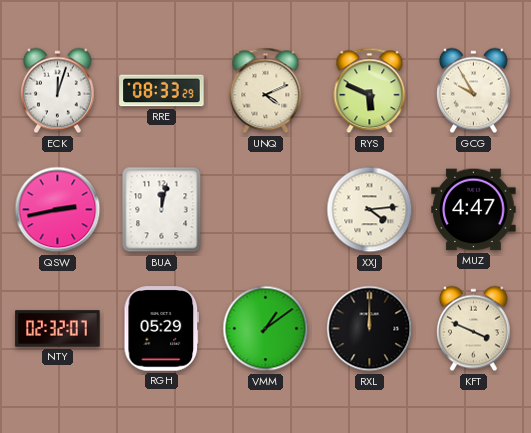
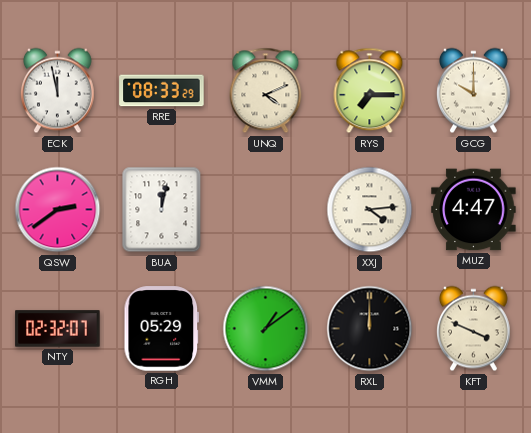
ECK: 12:03 -> 11:58 (57, 91)
RYS: 5:49 -> 7:15 (370, 91)
GCG: 9:55 -> 10:00 (473, 91)
QSW: 2:43 -> 2:39 (58, 210)
